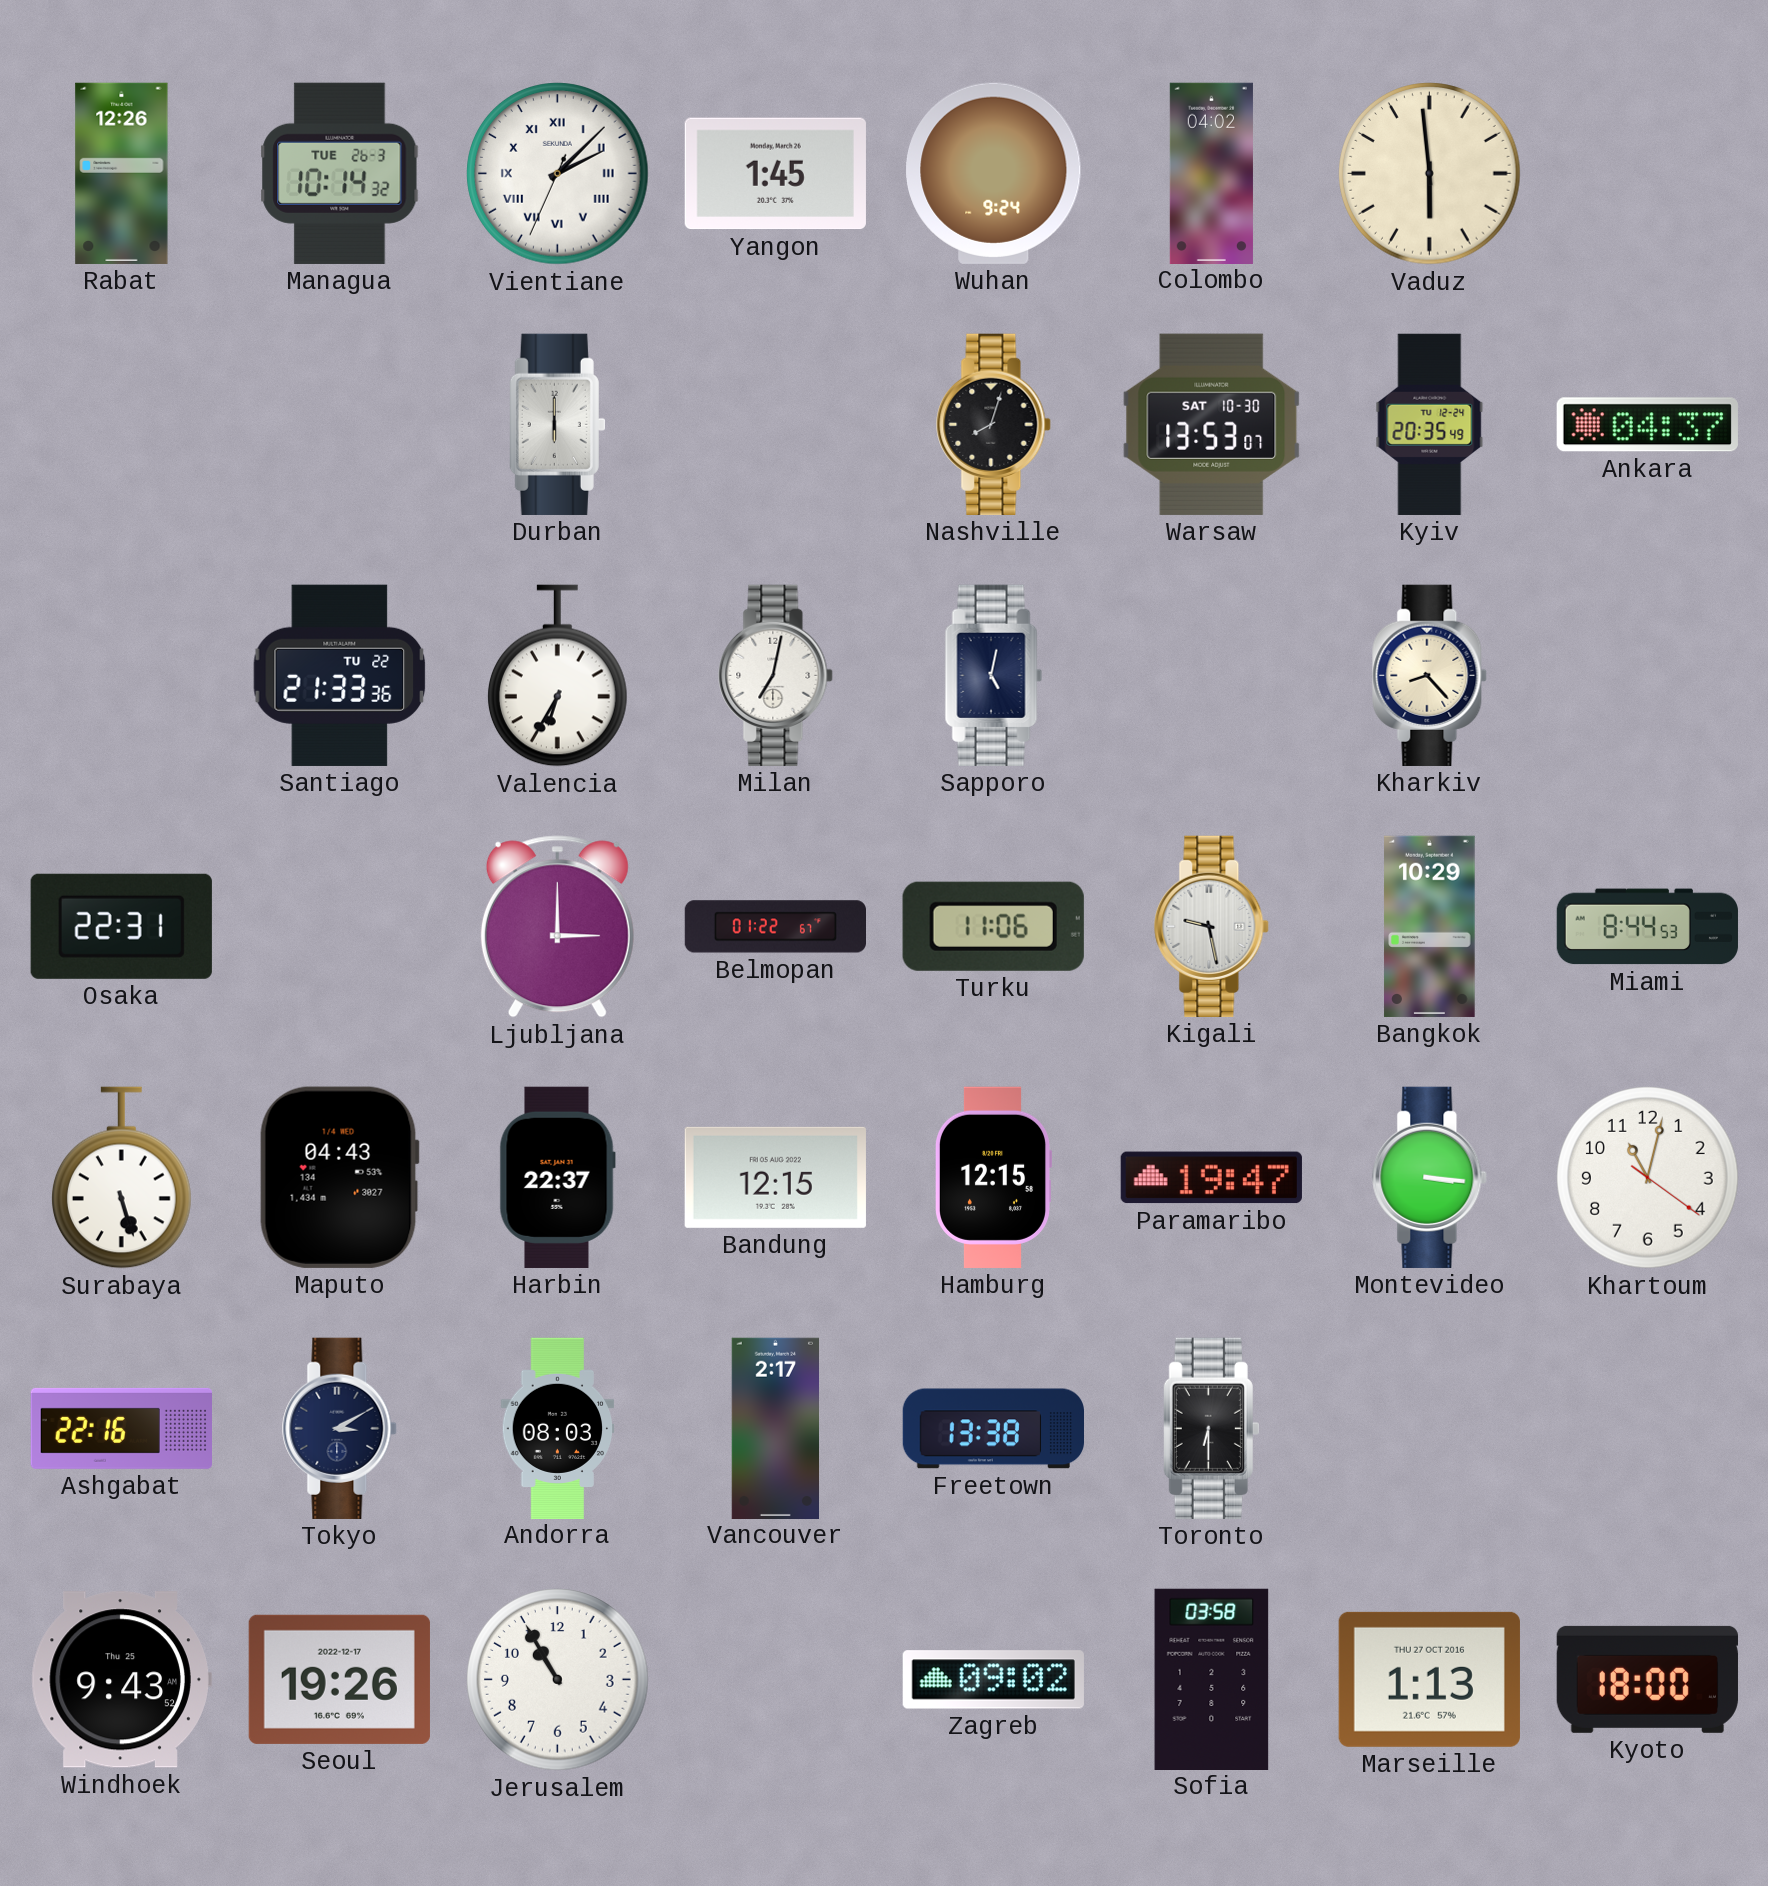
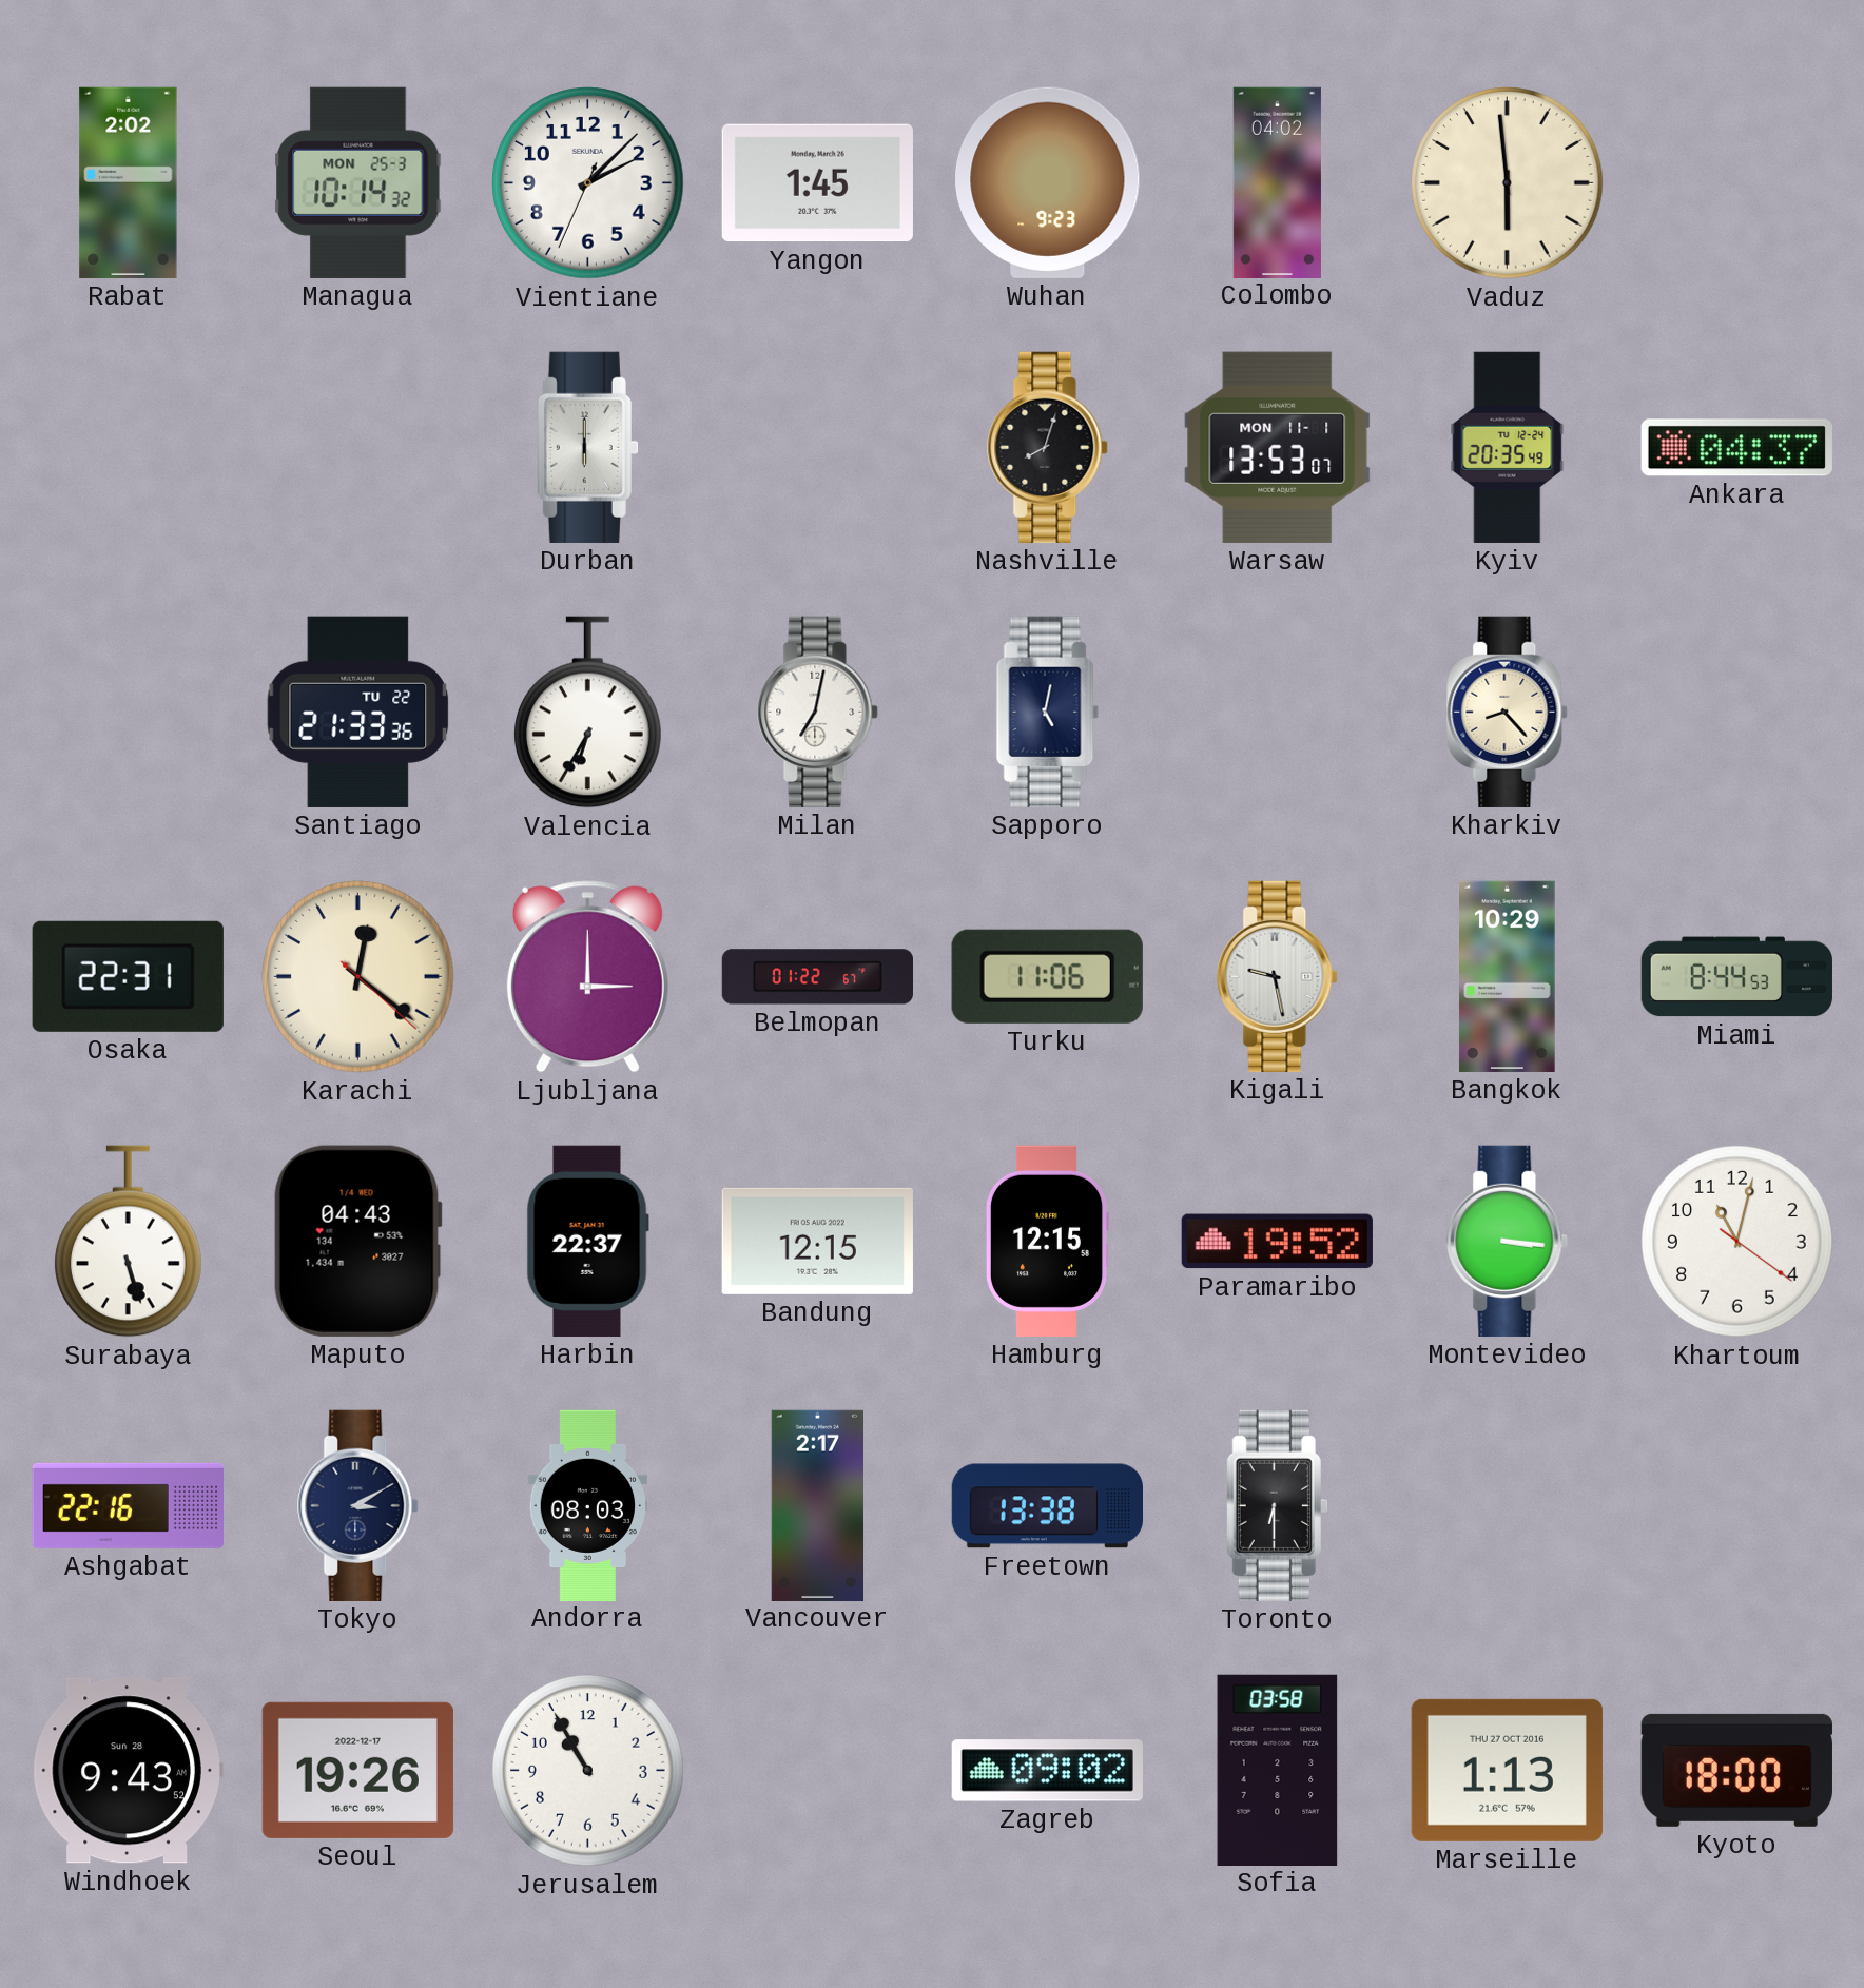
Rabat: 12:26 -> 2:02 (129, 182)
Managua date: TUE 26-3 -> MON 25-3 (358, 182)
Vientiane numerals: Roman -> Arabic (588, 183)
Wuhan: 9:24 -> 9:23 (1048, 182)
Warsaw date: SAT 10-30 -> MON 11-1 (1278, 447)
Karachi: none -> 12:21 (358, 977)
Paramaribo: 19:47 -> 19:52 (1277, 1242)
Windhoek date: Thu 25 -> Sun 28 (128, 1771)
